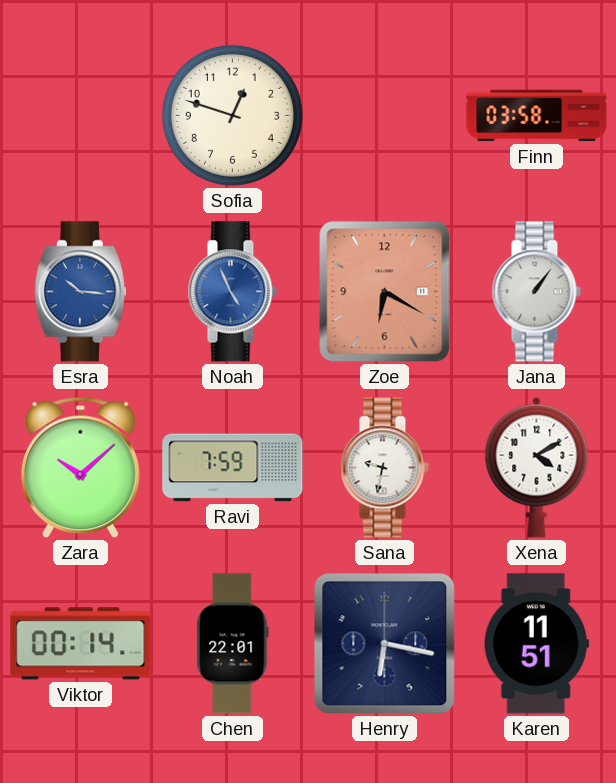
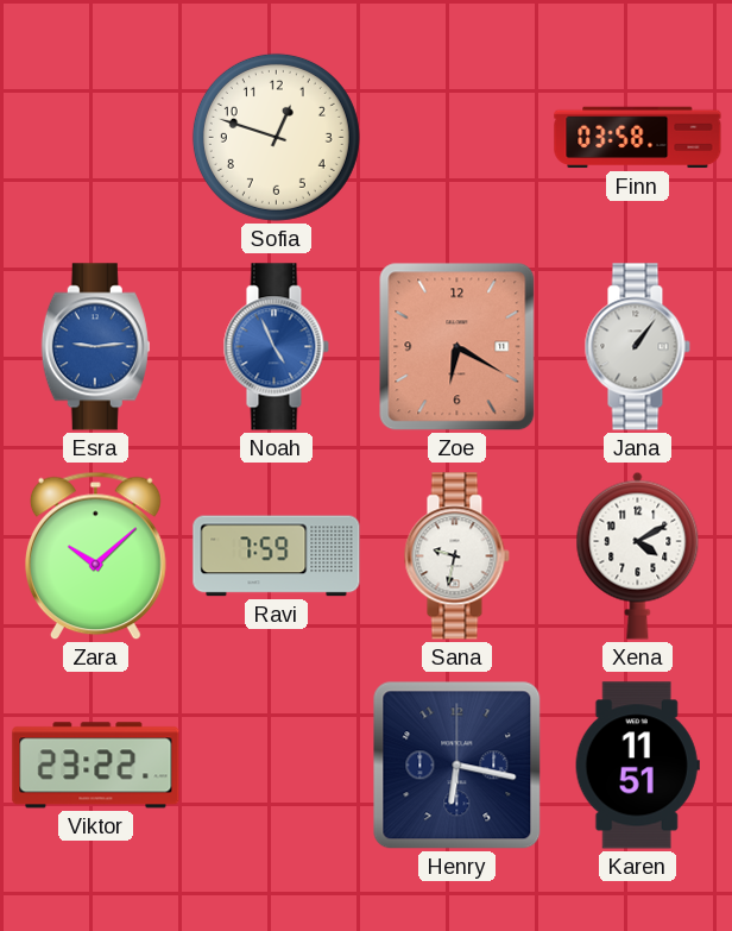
Esra: 10:16 -> 9:14 (95, 347)
Viktor: 00:14 -> 23:22 (96, 766)
Chen: 22:01 -> none (233, 644)
